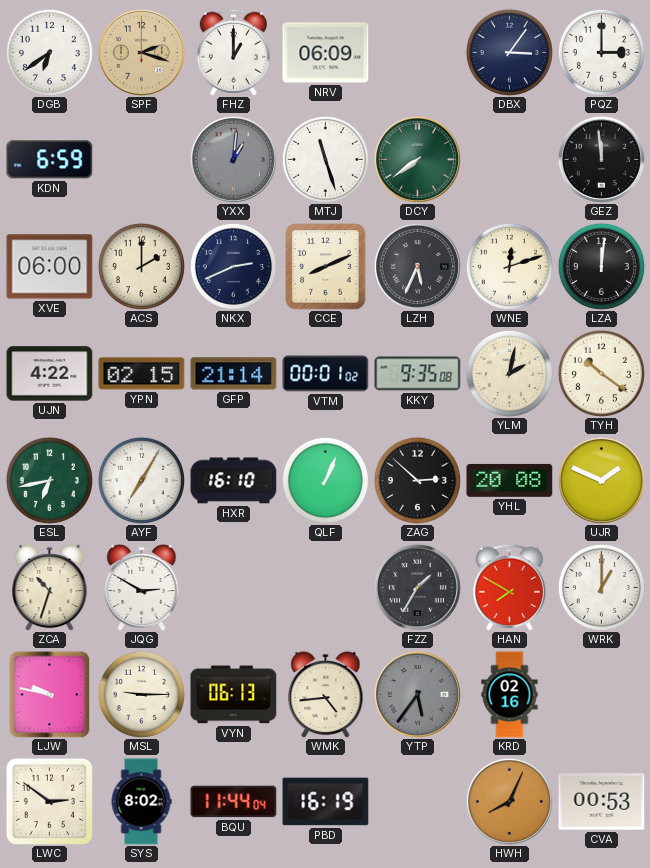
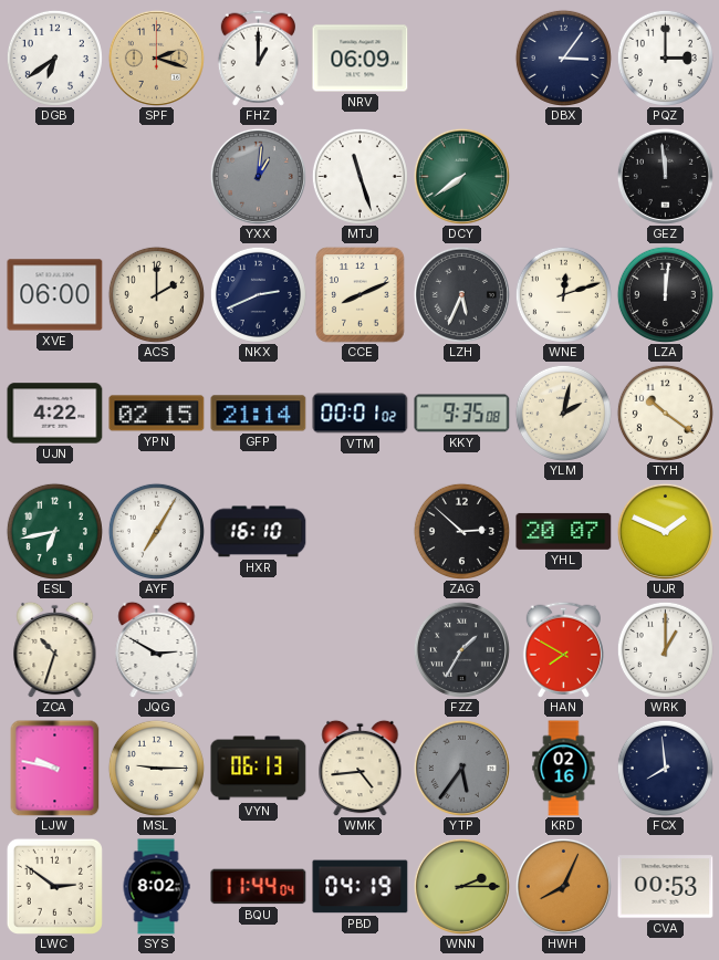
KDN: 6:59 -> none (50, 160)
QLF: 1:04 -> none (325, 480)
YHL: 20:08 -> 20:07 (564, 531)
FCX: none -> 7:59 (665, 768)
PBD: 16:19 -> 04:19 (361, 887)
WNN: none -> 2:15 (461, 886)
